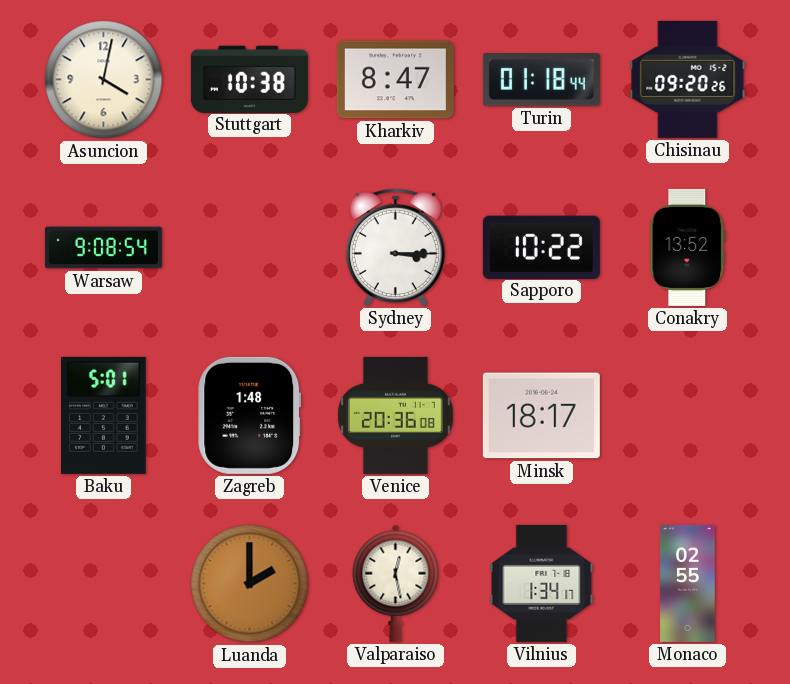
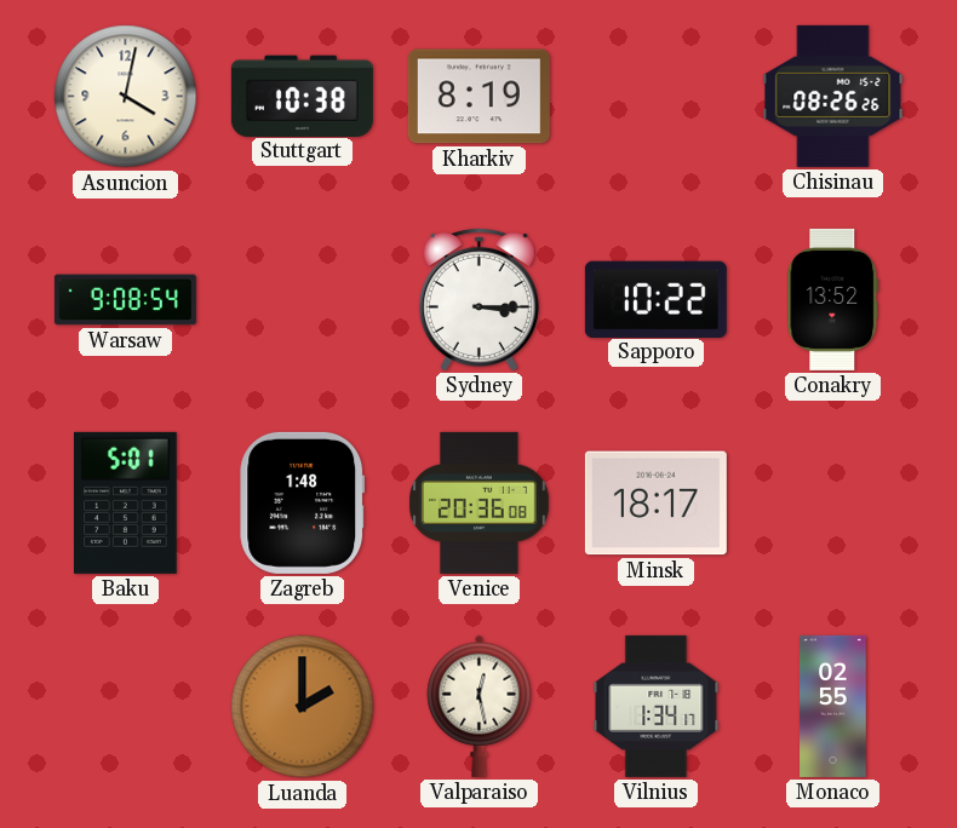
Kharkiv: 8:47 -> 8:19 (478, 97)
Turin: 01:18 -> none (541, 80)
Chisinau: 09:20 -> 08:26 (833, 96)
